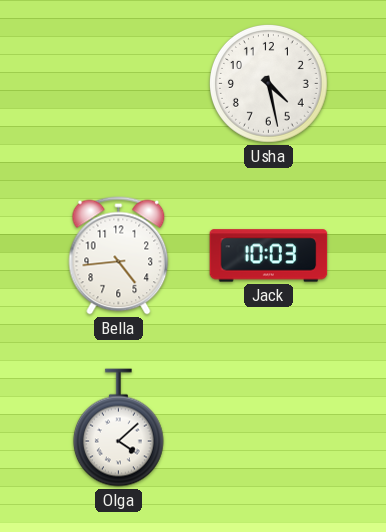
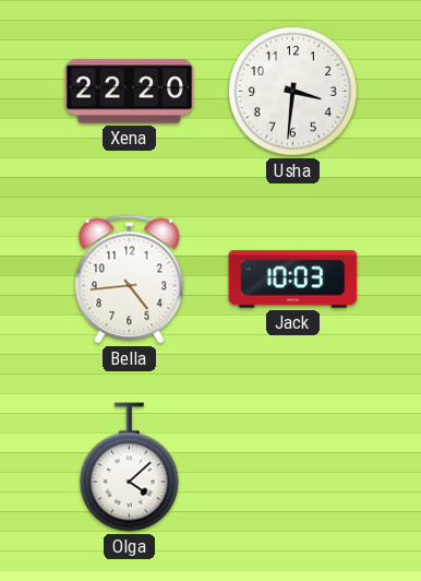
Xena: none -> 22:20 (130, 92)
Usha: 4:28 -> 3:31 (293, 92)
